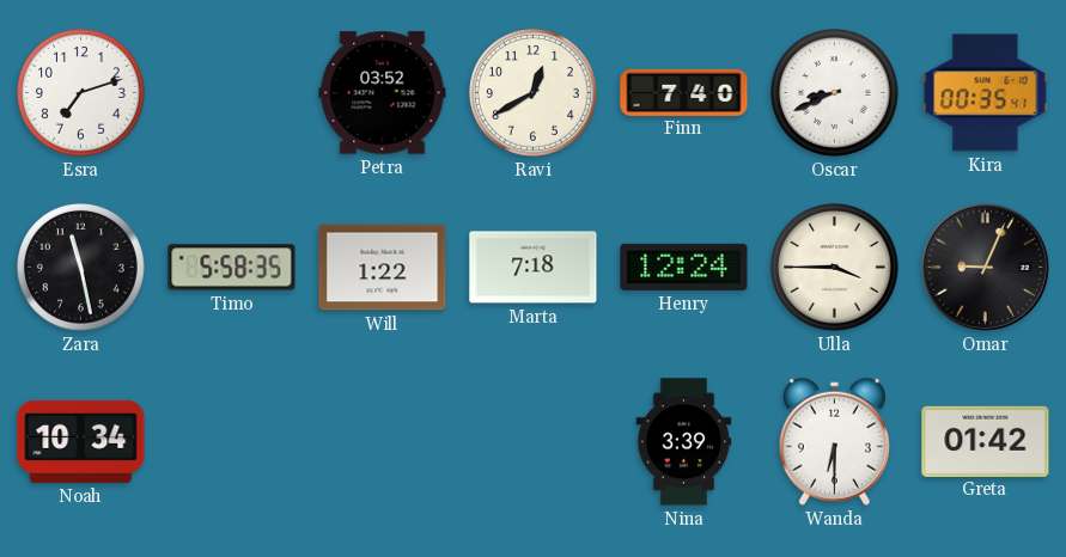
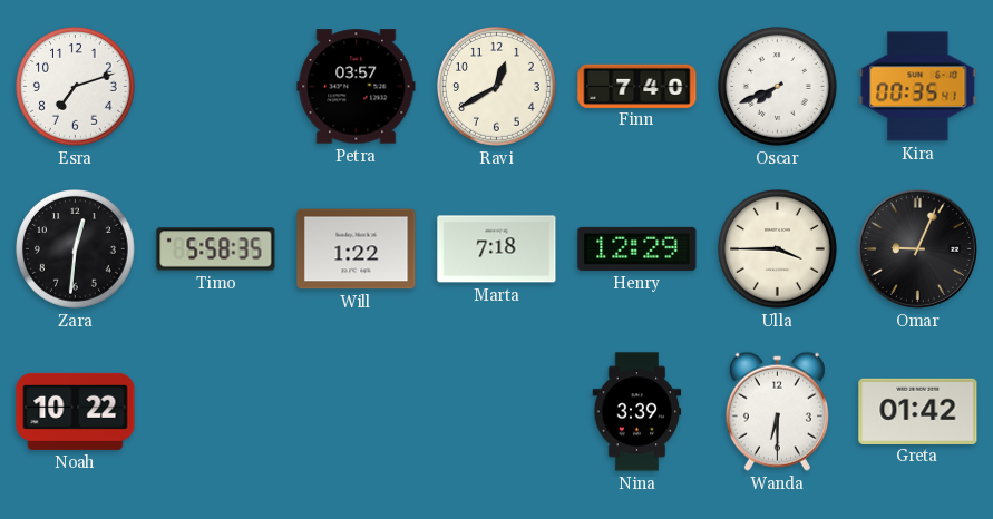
Petra: 03:52 -> 03:57 (357, 87)
Oscar: 8:41 -> 7:41 (778, 87)
Zara: 11:28 -> 12:31 (76, 249)
Henry: 12:24 -> 12:29 (637, 248)
Noah: 10:34 -> 10:22 (76, 411)
